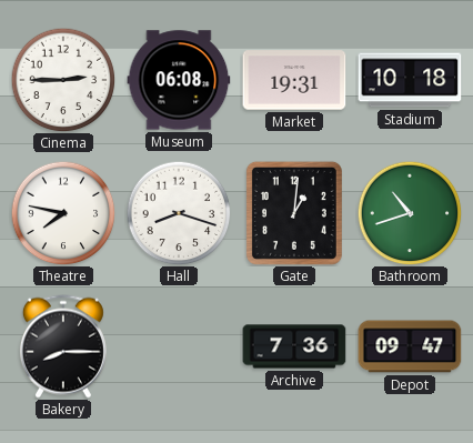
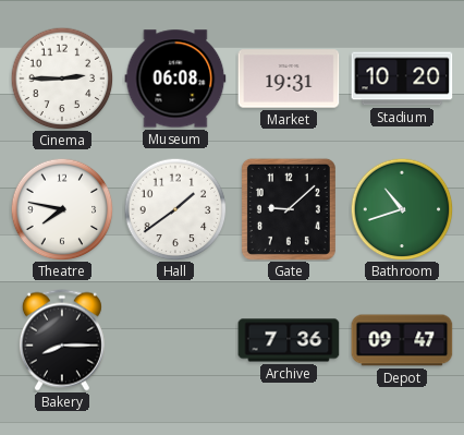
Stadium: 10:18 -> 10:20 (402, 78)
Hall: 8:18 -> 1:39 (175, 209)
Gate: 1:01 -> 9:08 (289, 209)
